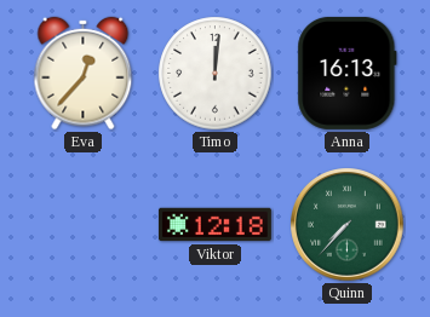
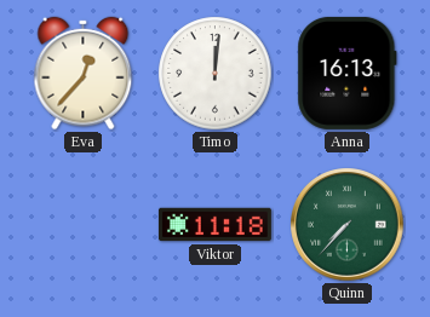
Viktor: 12:18 -> 11:18 (214, 225)
